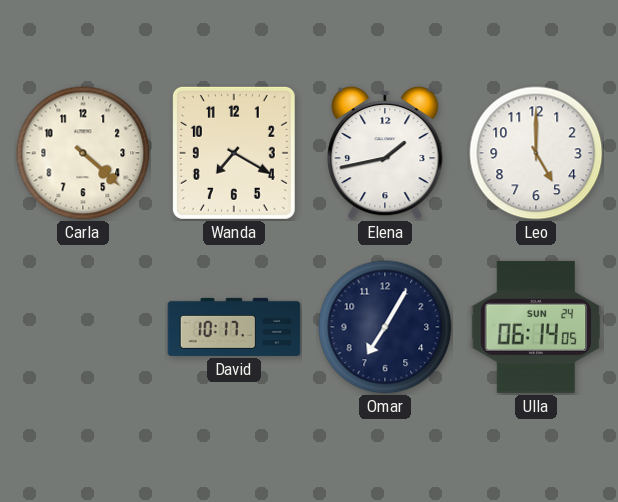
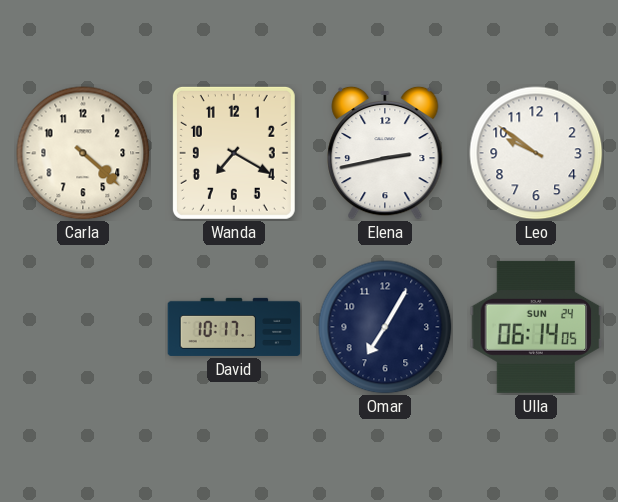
Elena: 1:43 -> 2:43 (385, 153)
Leo: 5:00 -> 9:51 (536, 153)
